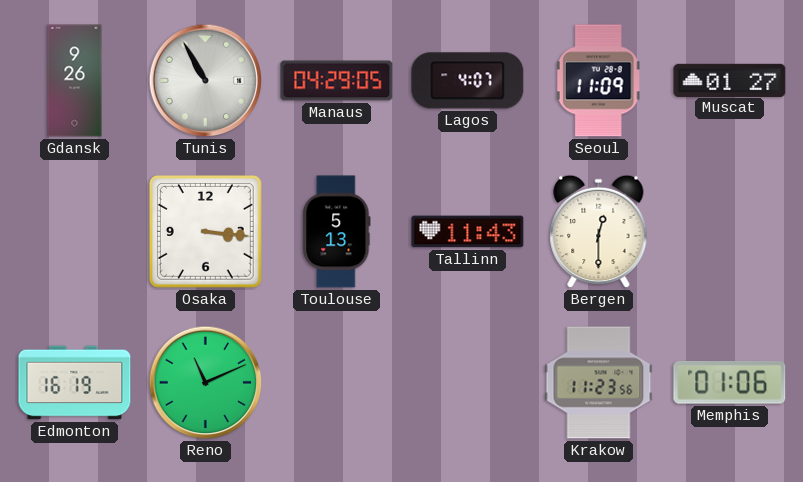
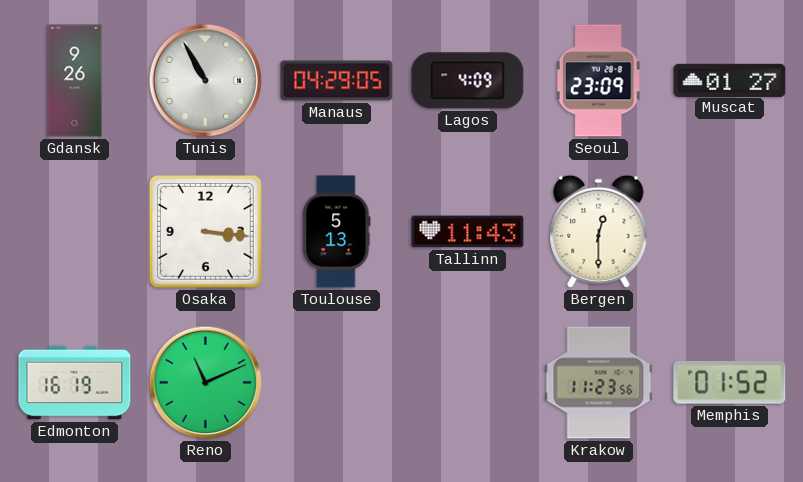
Lagos: 4:07 -> 4:09 (468, 81)
Seoul: 11:09 -> 23:09 (598, 81)
Memphis: 01:06 -> 01:52 (730, 382)
